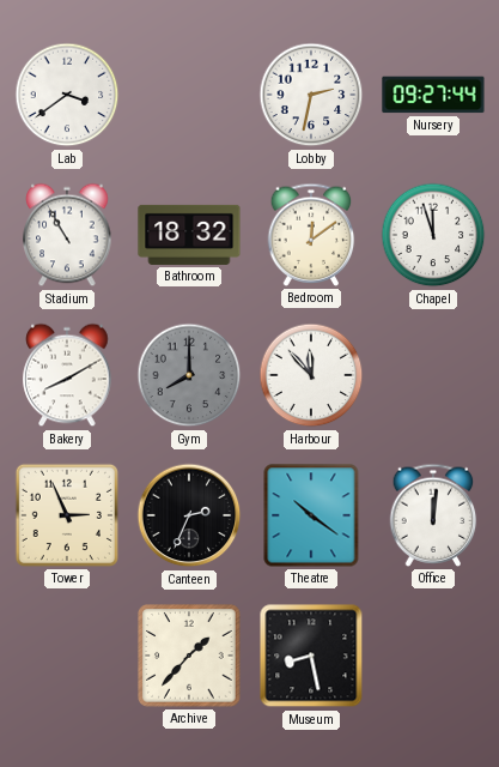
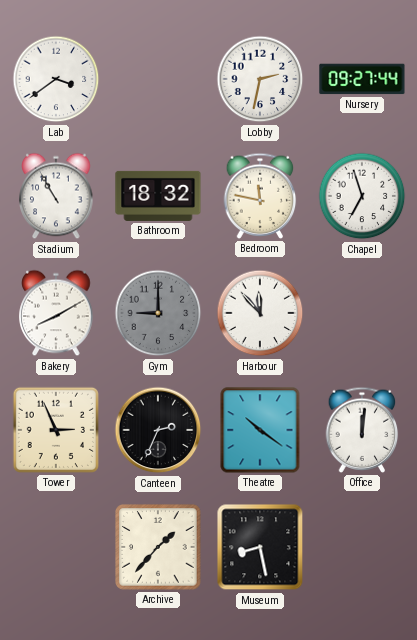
Bedroom: 12:09 -> 11:47 (260, 196)
Chapel: 11:57 -> 6:57 (362, 196)
Gym: 8:00 -> 9:00 (158, 313)
